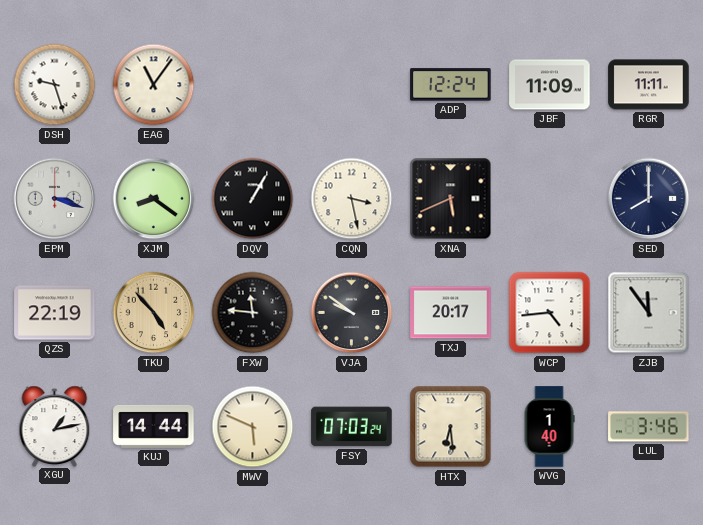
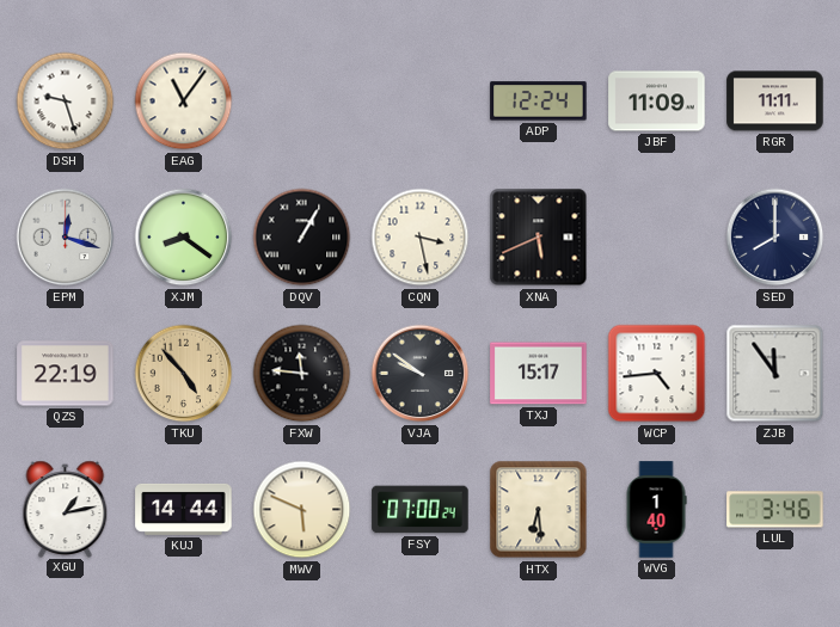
EPM: 3:18 -> 12:18 (66, 238)
TXJ: 20:17 -> 15:17 (539, 374)
FSY: 07:03 -> 07:00 (421, 510)
